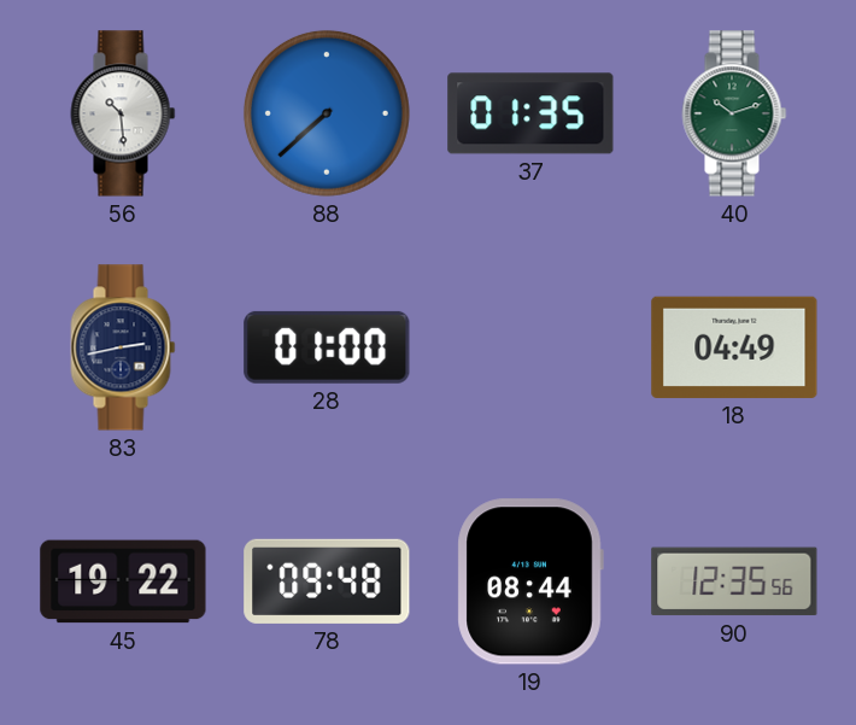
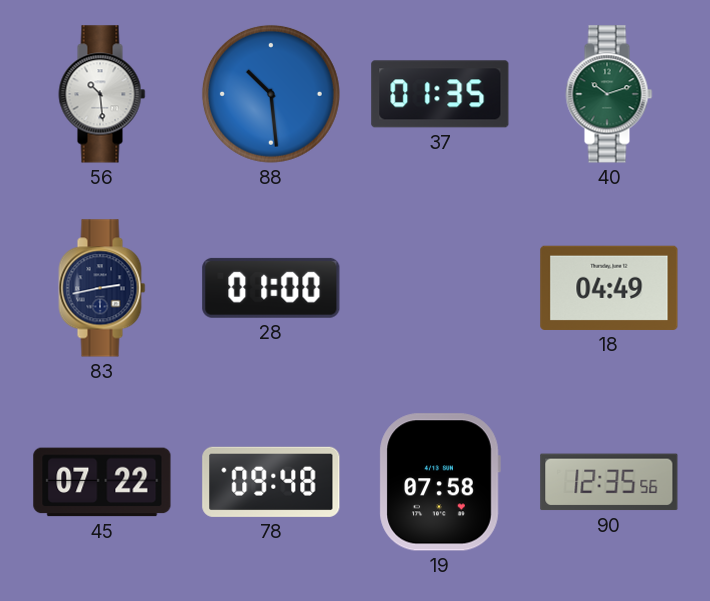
88: 7:38 -> 10:29 (271, 94)
45: 19:22 -> 07:22 (102, 482)
19: 08:44 -> 07:58 (440, 482)
